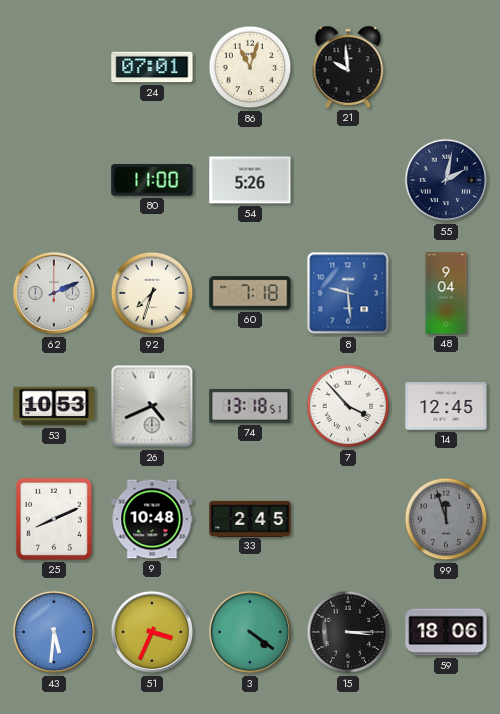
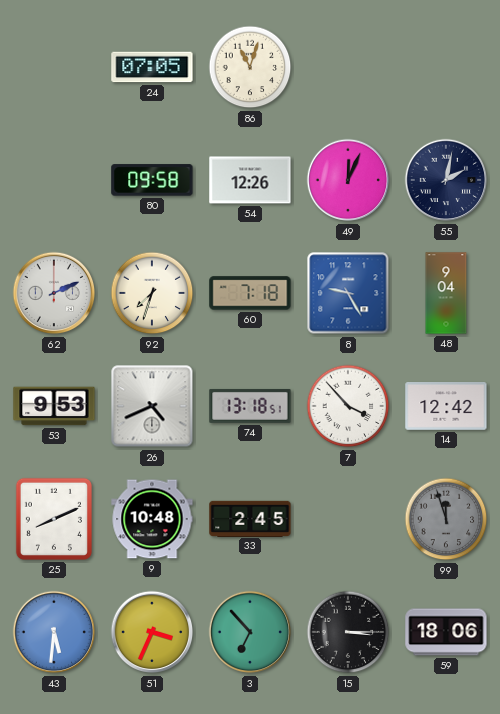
24: 07:01 -> 07:05 (152, 67)
21: 9:59 -> none (348, 67)
80: 11:00 -> 09:58 (152, 180)
54: 5:26 -> 12:26 (250, 180)
49: none -> 12:04 (348, 180)
8: 9:29 -> 9:25 (348, 293)
53: 10:53 -> 9:53 (54, 406)
14: 12:45 -> 12:42 (446, 407)
3: 4:21 -> 6:53 (250, 632)
